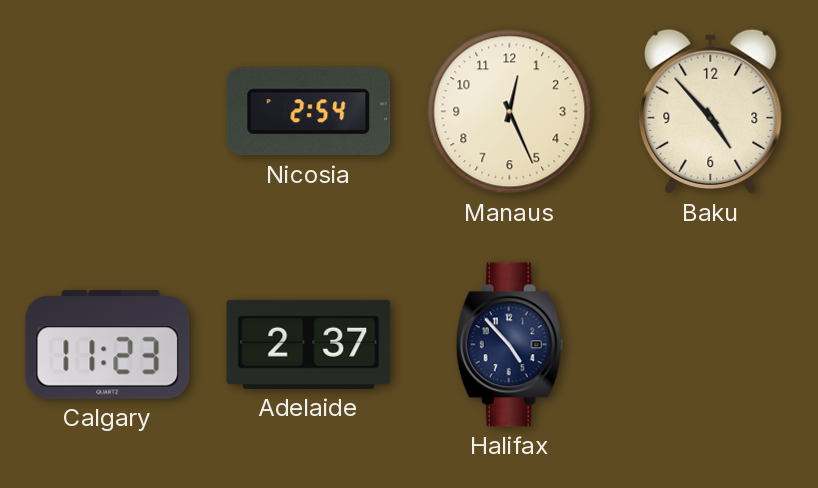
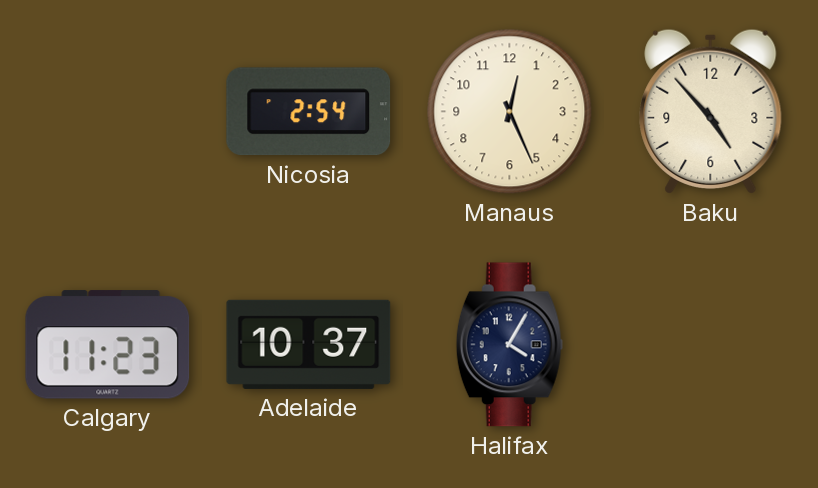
Adelaide: 2:37 -> 10:37 (309, 344)
Halifax: 4:53 -> 4:05 (509, 345)
